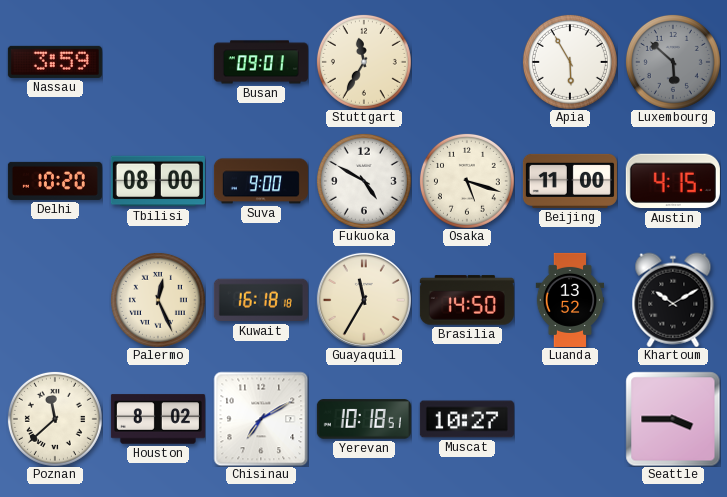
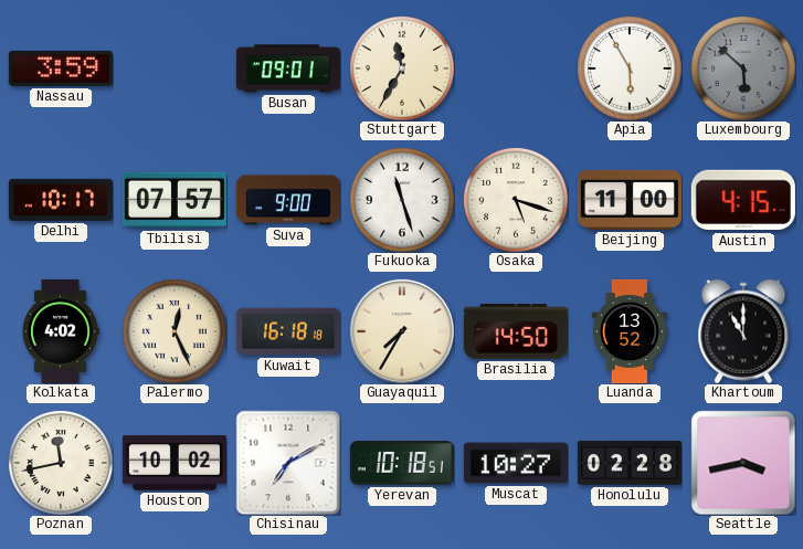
Delhi: 10:20 -> 10:17 (61, 200)
Tbilisi: 08:00 -> 07:57 (175, 200)
Fukuoka: 4:50 -> 11:27 (402, 200)
Kolkata: none -> 4:02 (61, 331)
Guayaquil: 11:35 -> 7:35 (402, 331)
Khartoum: 10:10 -> 11:00 (743, 331)
Poznan: 11:38 -> 11:43 (61, 463)
Houston: 8:02 -> 10:02 (175, 463)
Honolulu: none -> 02:28 (630, 464)
Seattle: 3:45 -> 3:43 (743, 463)
